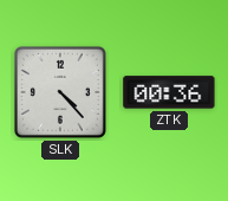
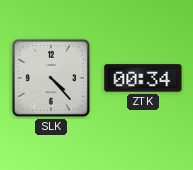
ZTK: 00:36 -> 00:34 (143, 78)
